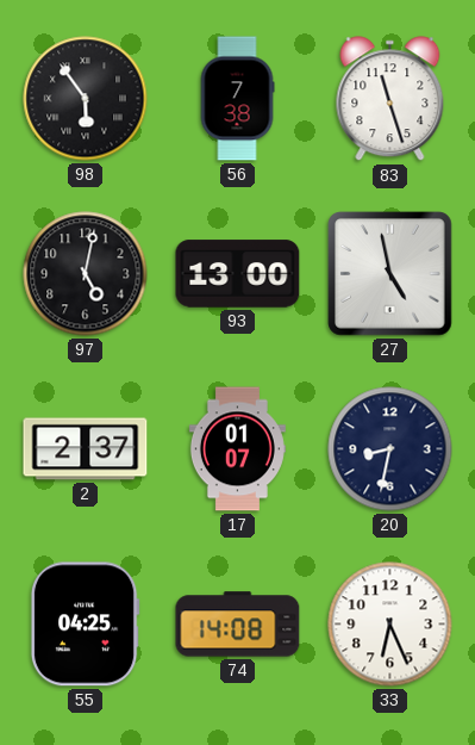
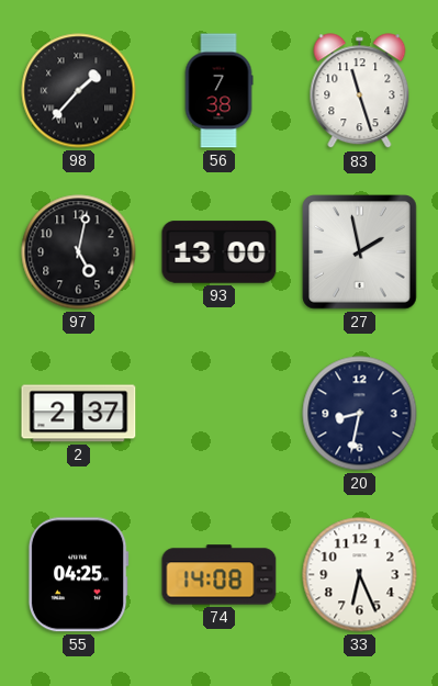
98: 5:54 -> 1:37 (79, 91)
27: 4:58 -> 1:58 (360, 252)
17: 01:07 -> none (237, 449)
